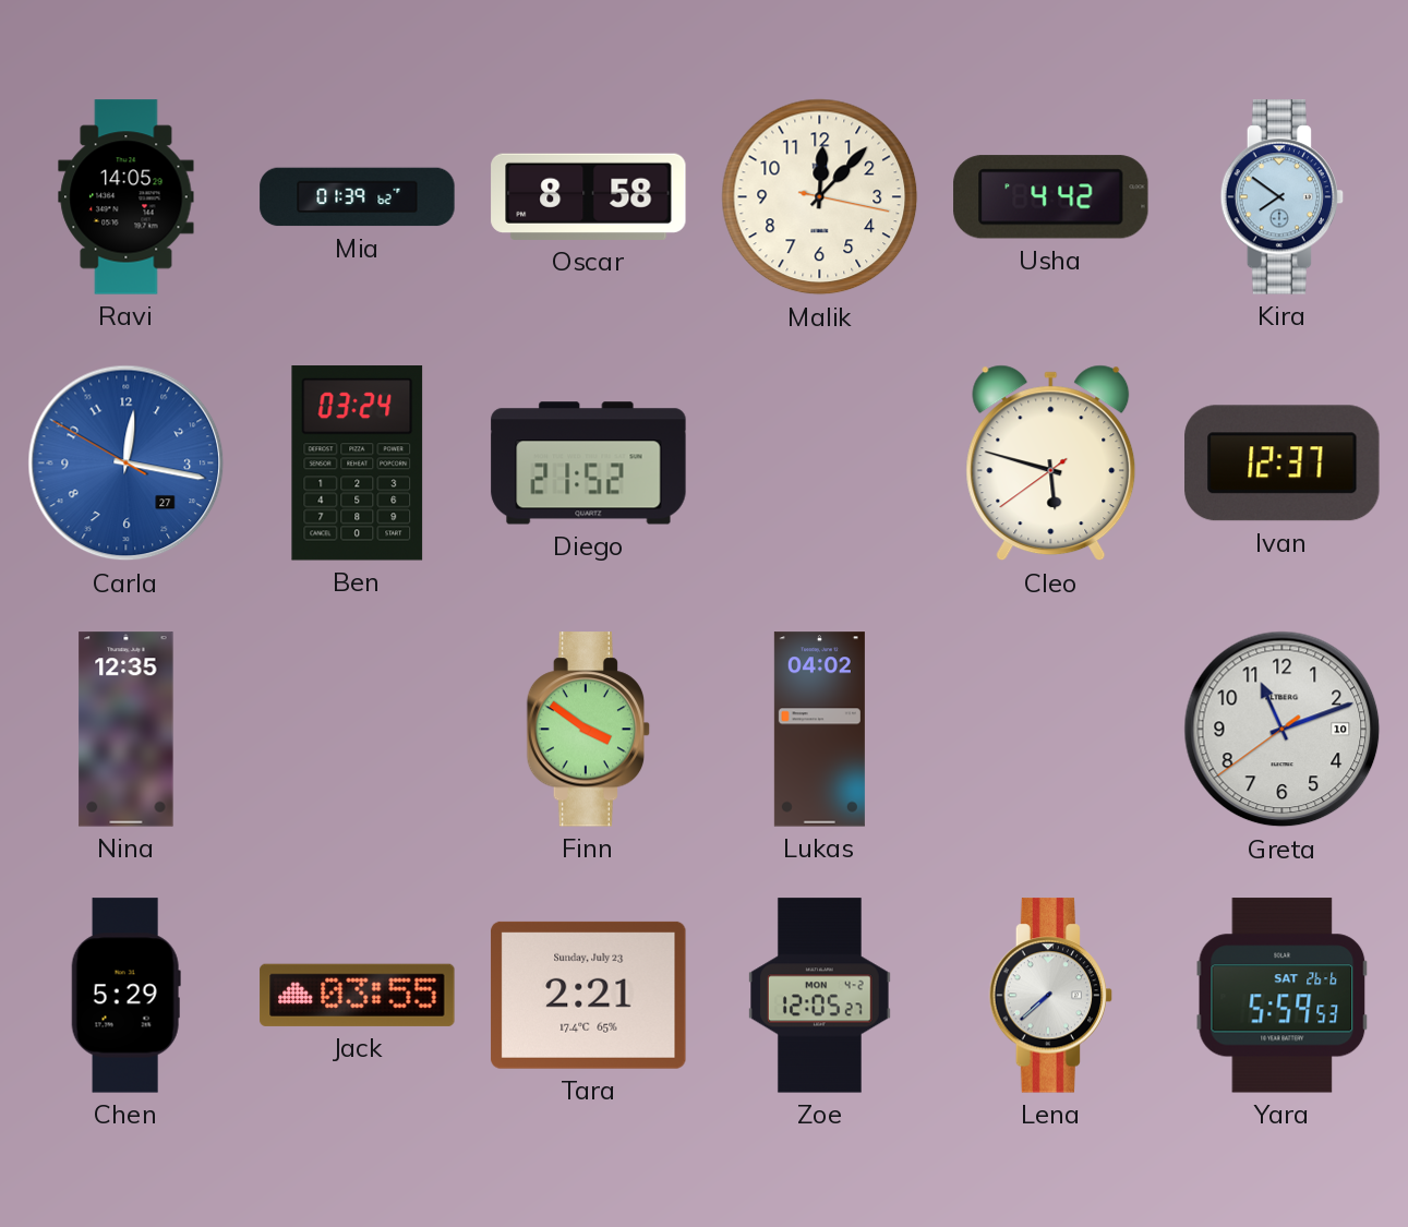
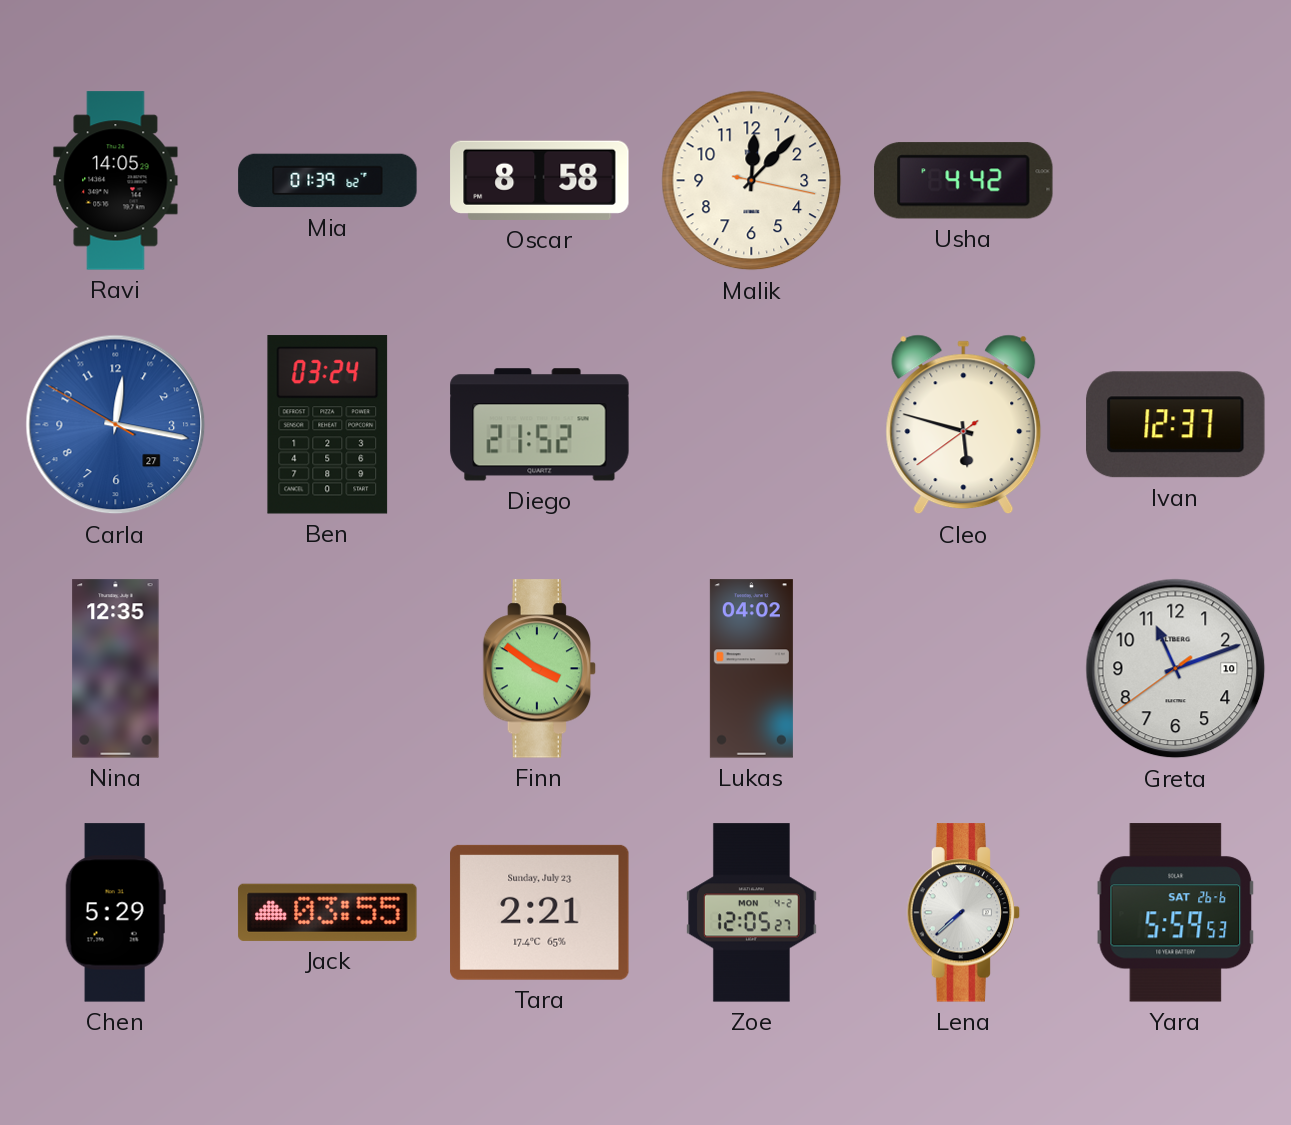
Kira: 7:51 -> none (1283, 197)
